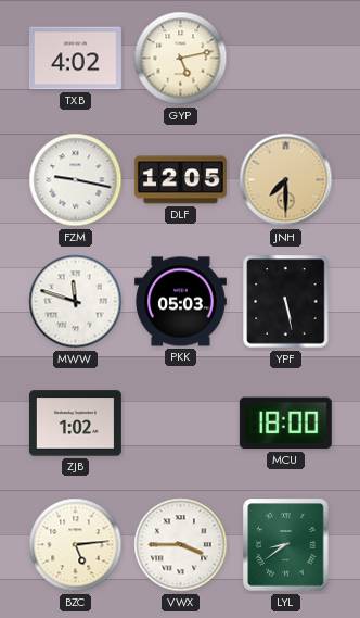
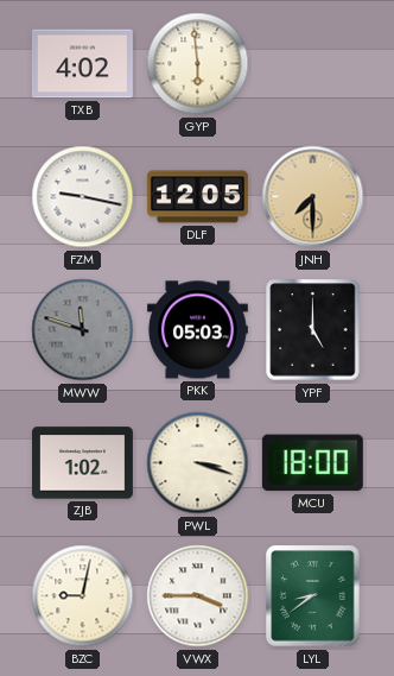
GYP: 5:13 -> 5:59 (198, 64)
MWW dial: white -> grey (83, 330)
YPF: 5:28 -> 5:00 (313, 330)
PWL: none -> 3:18 (198, 463)
BZC: 5:14 -> 9:02 (83, 596)
